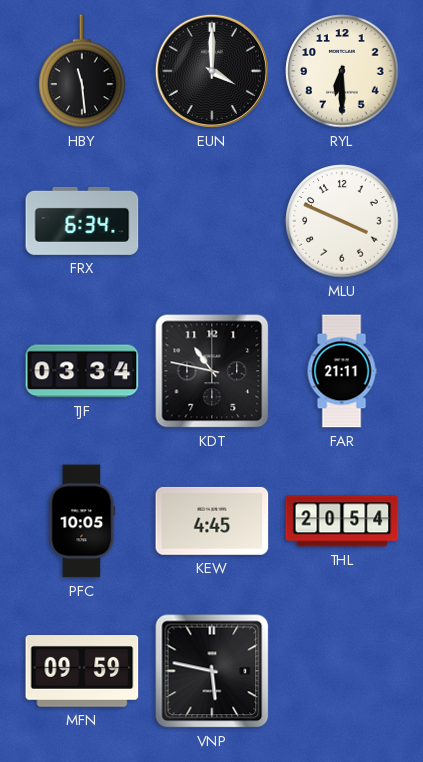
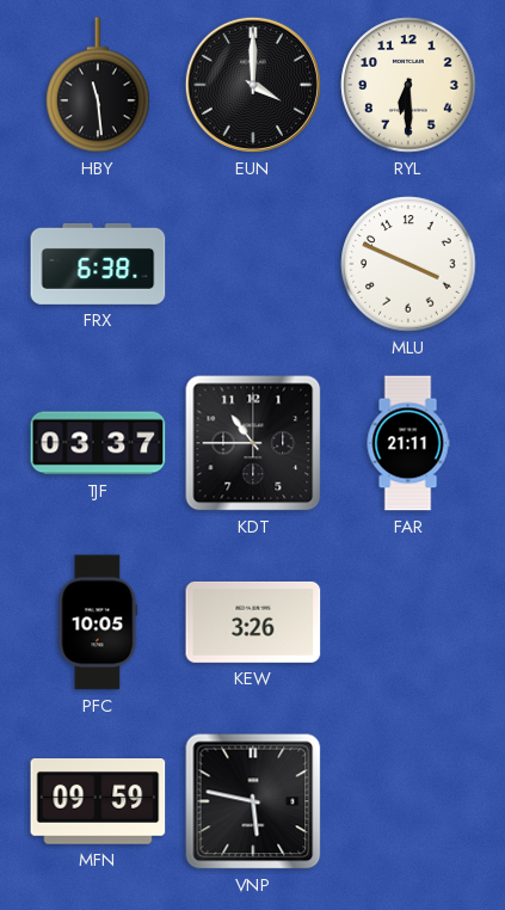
FRX: 6:34 -> 6:38 (98, 264)
TJF: 03:34 -> 03:37 (98, 443)
KDT: 10:47 -> 10:45 (253, 443)
KEW: 4:45 -> 3:26 (253, 622)
THL: 20:54 -> none (342, 521)
